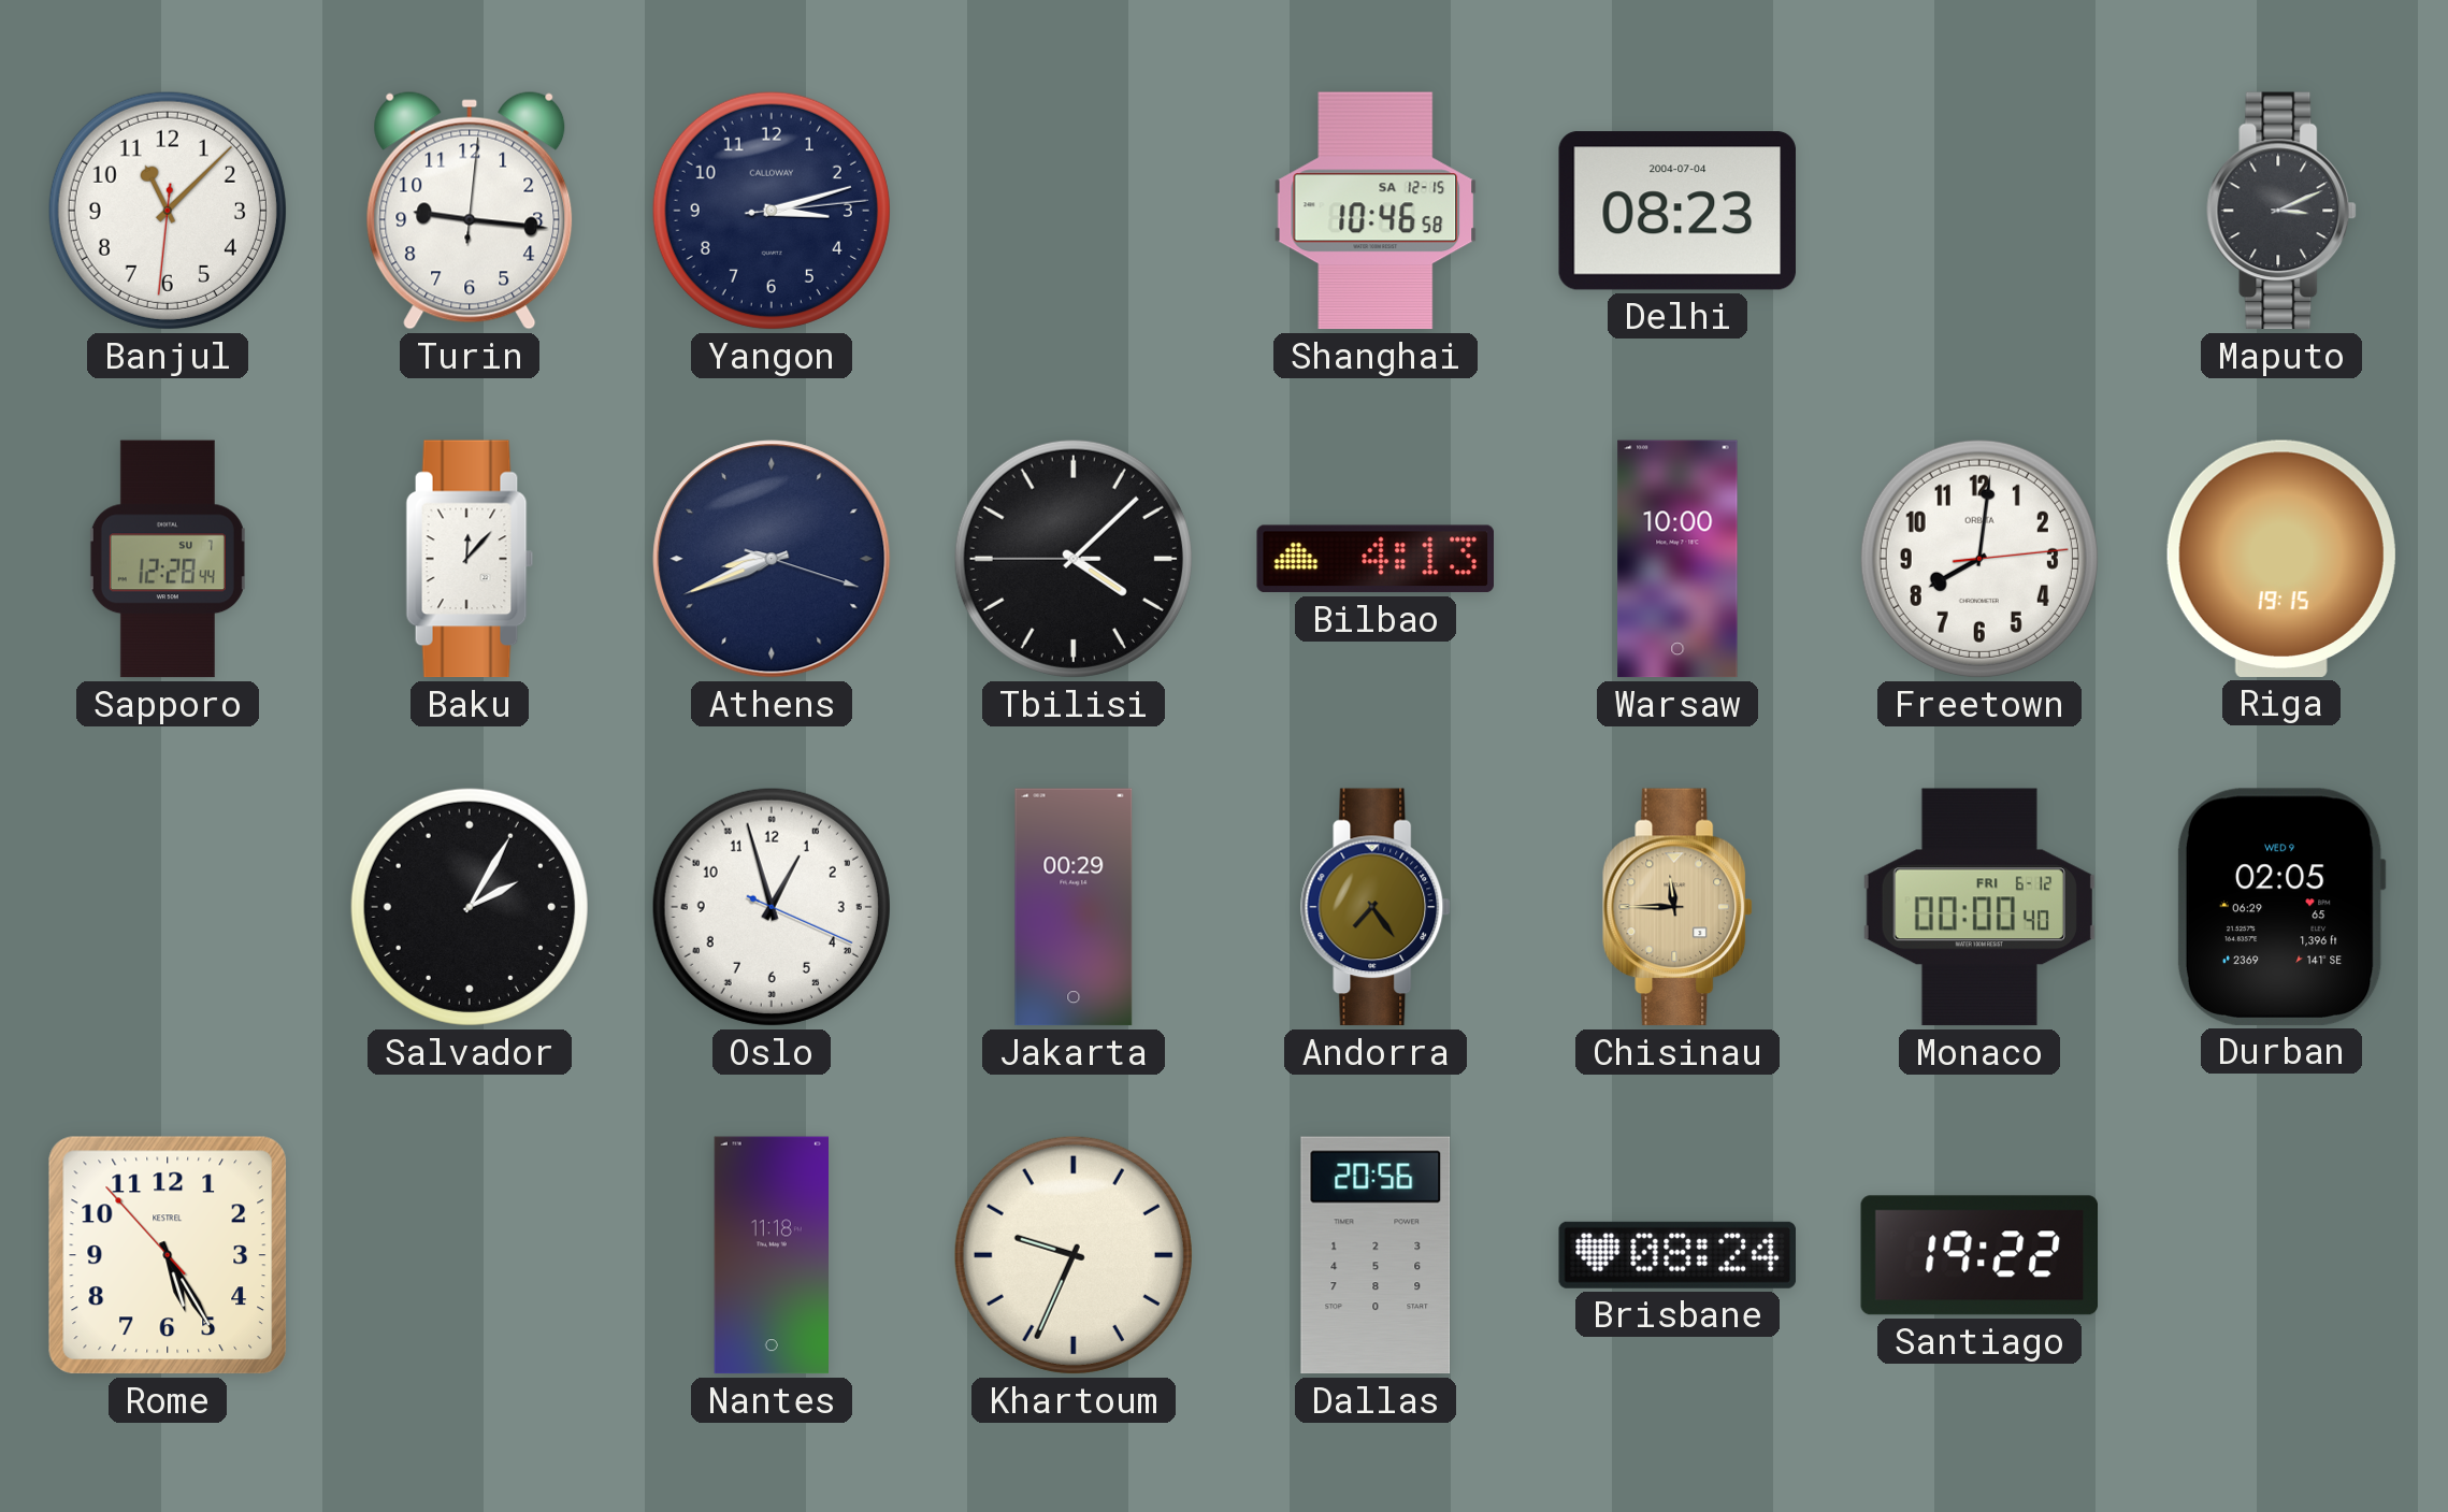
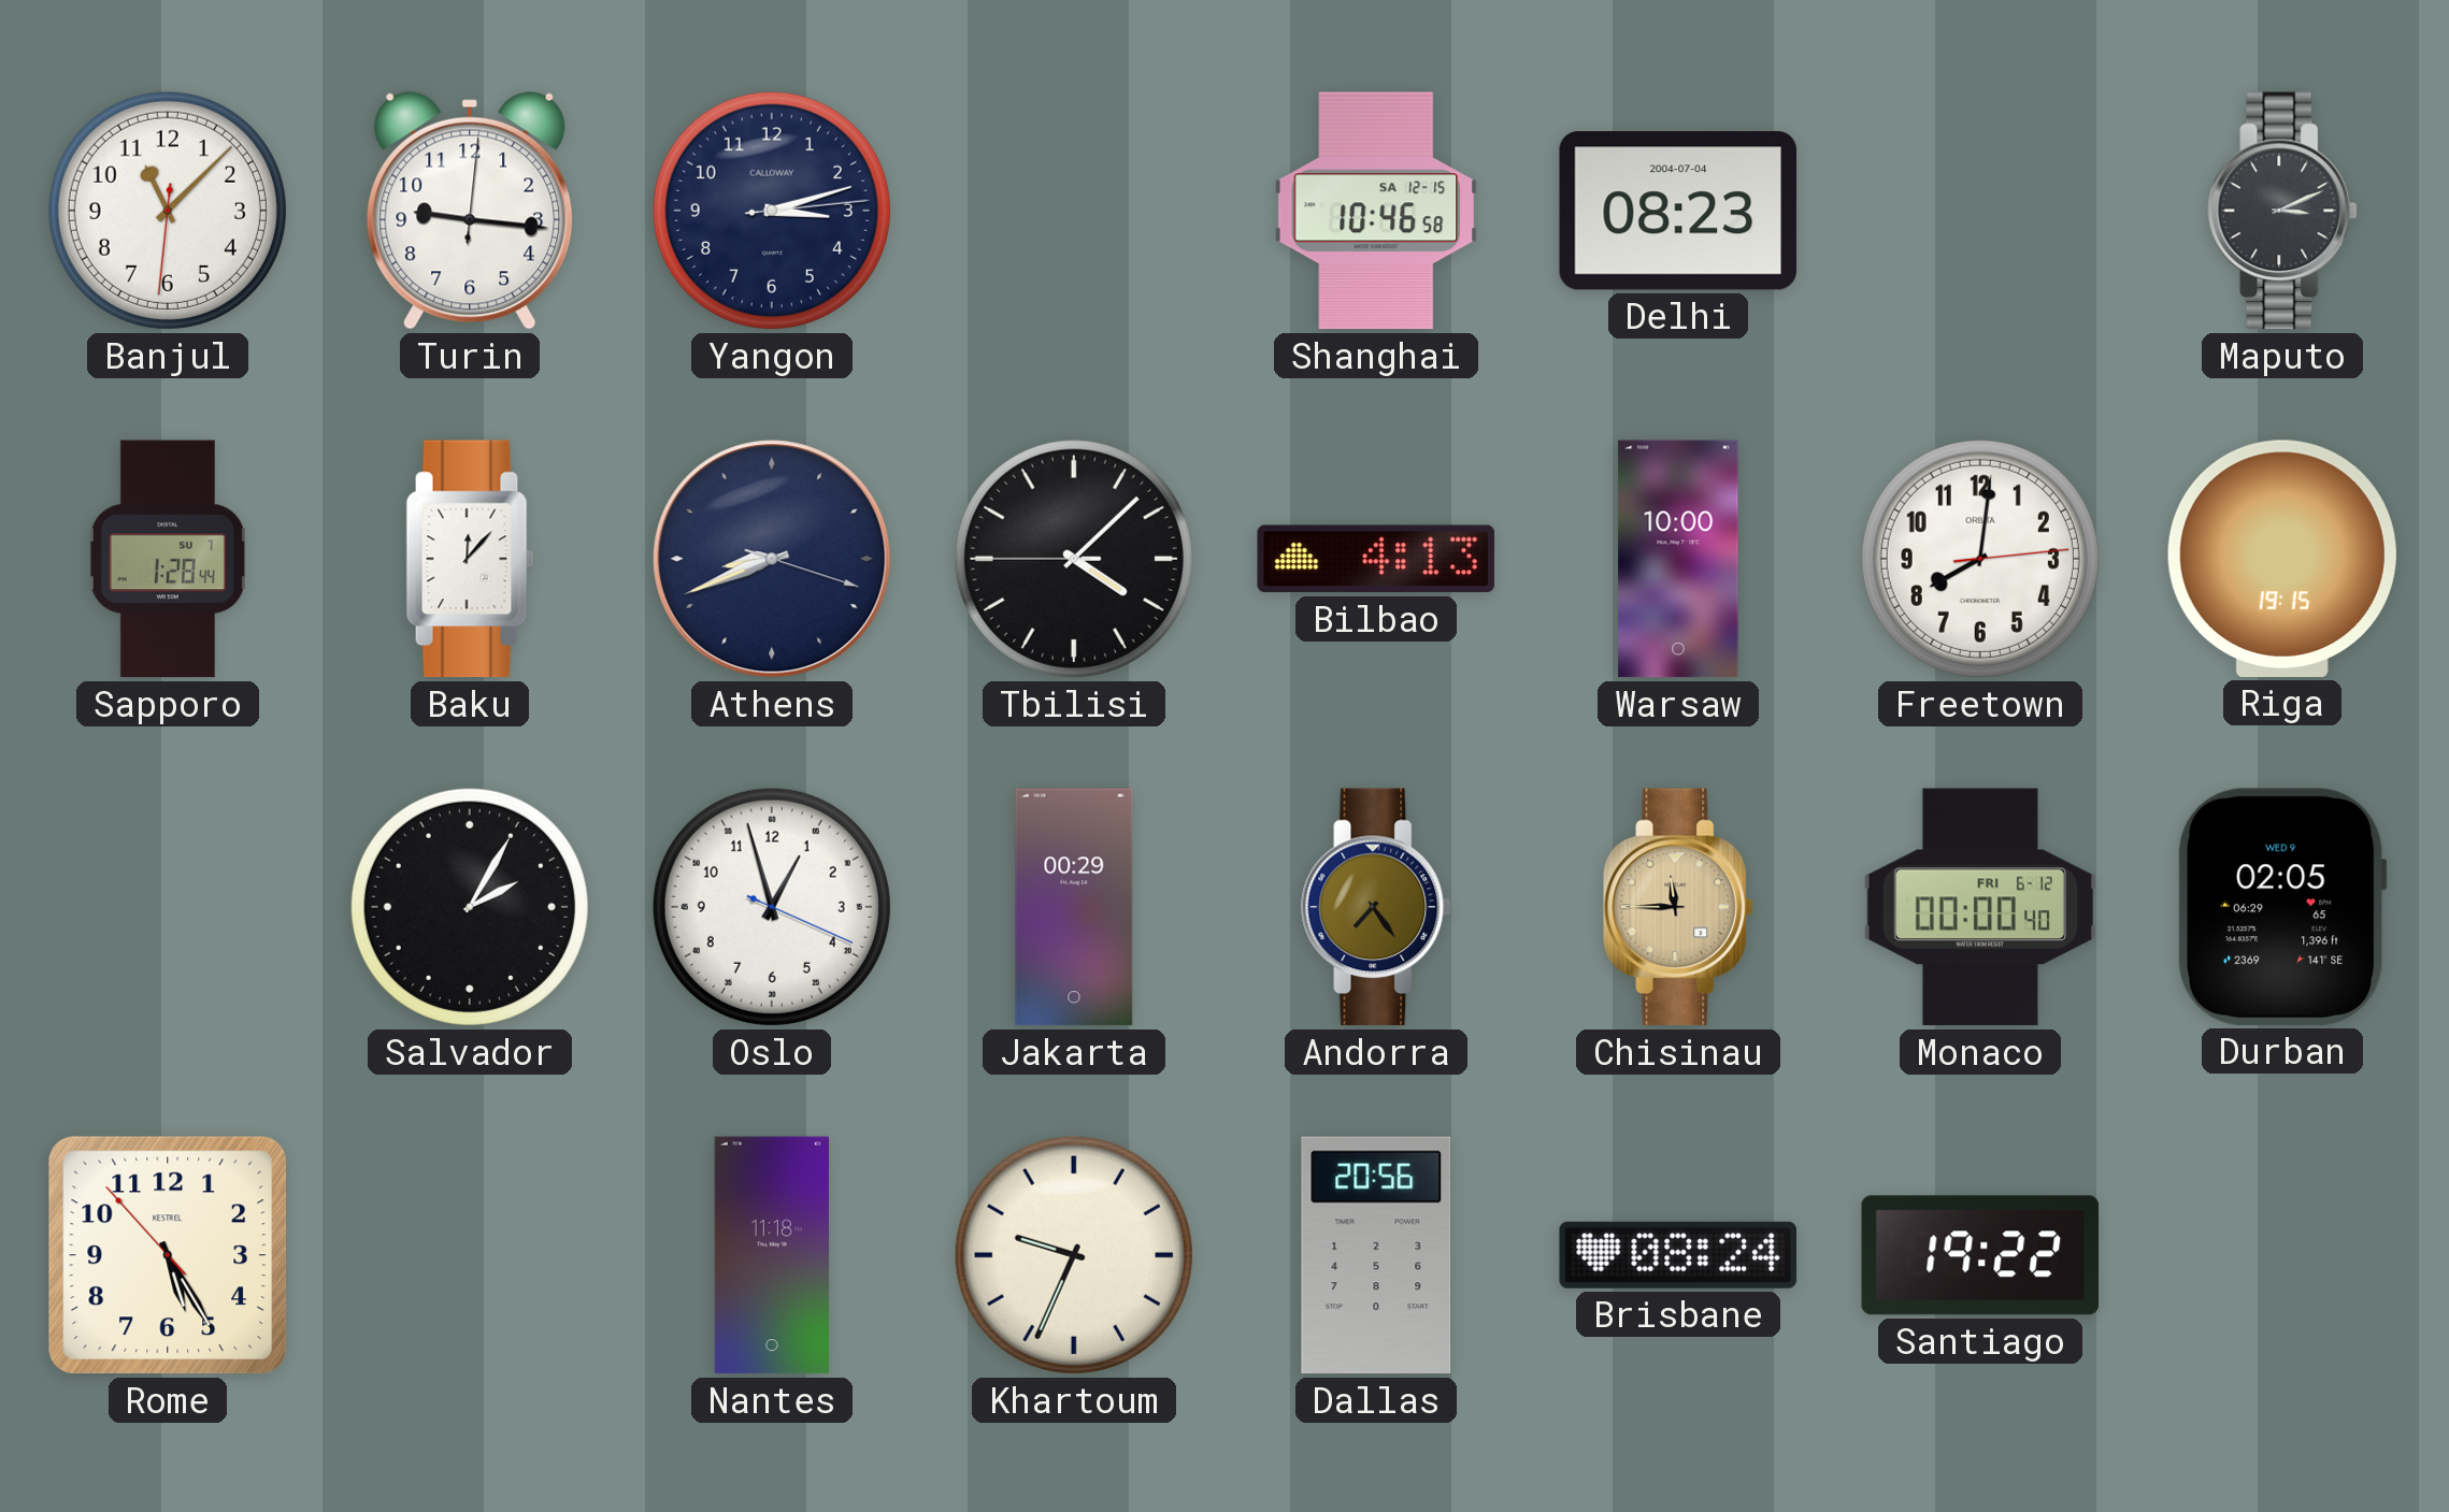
Sapporo: 12:28 -> 1:28 (168, 559)
